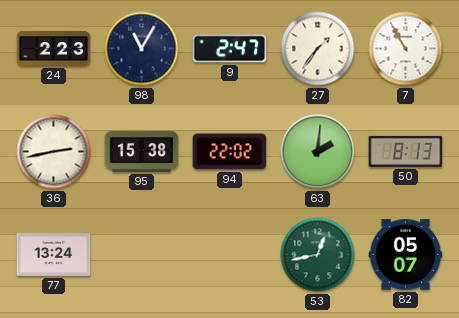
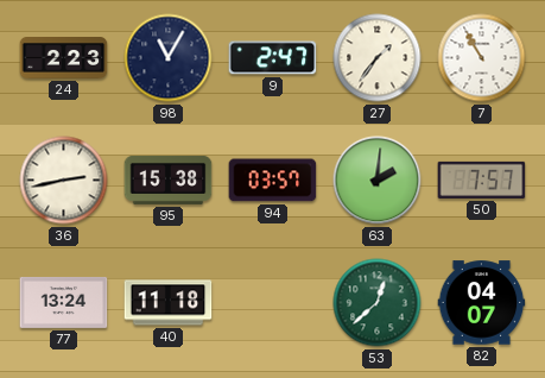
94: 22:02 -> 03:57 (273, 181)
50: 8:13 -> 7:57 (482, 179)
40: none -> 11:18 (169, 303)
53: 12:43 -> 12:38 (378, 303)
82: 05:07 -> 04:07 (482, 303)
